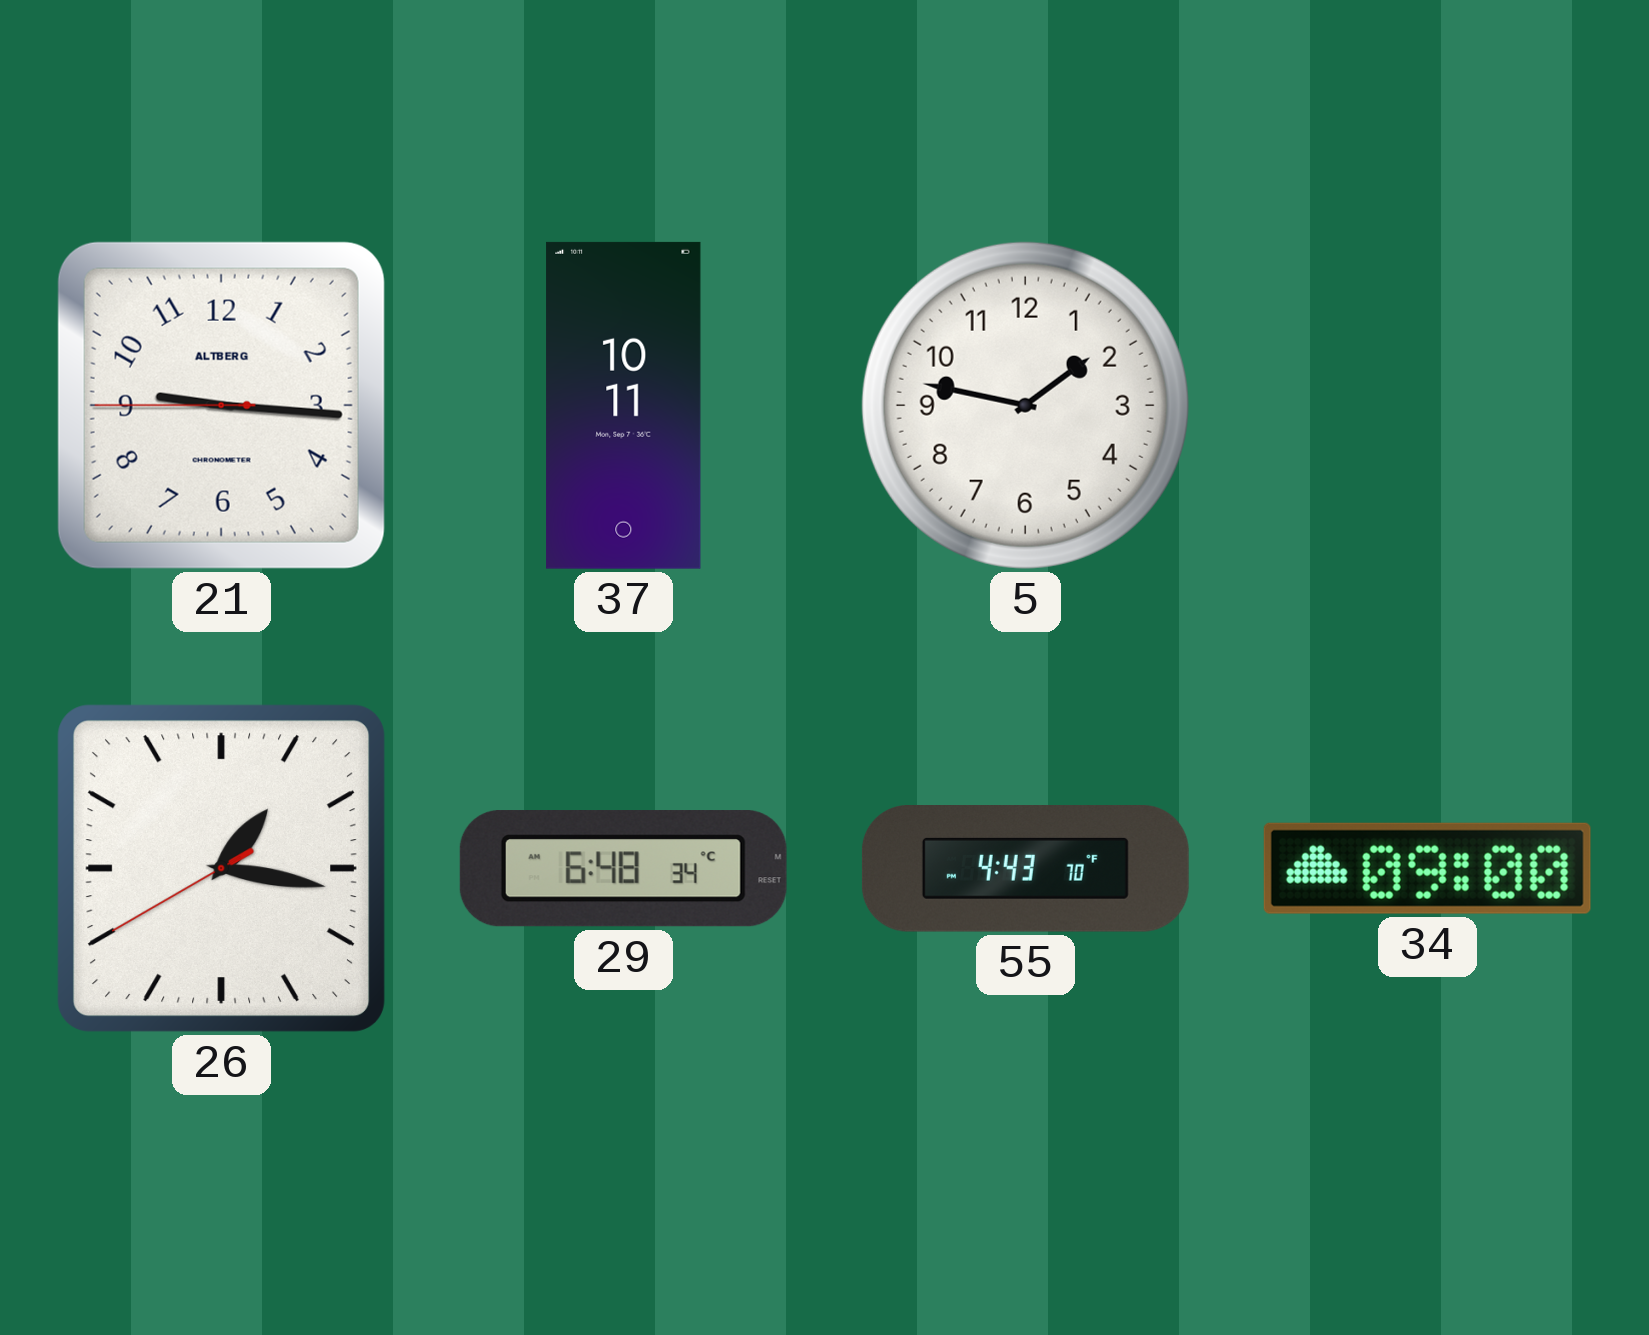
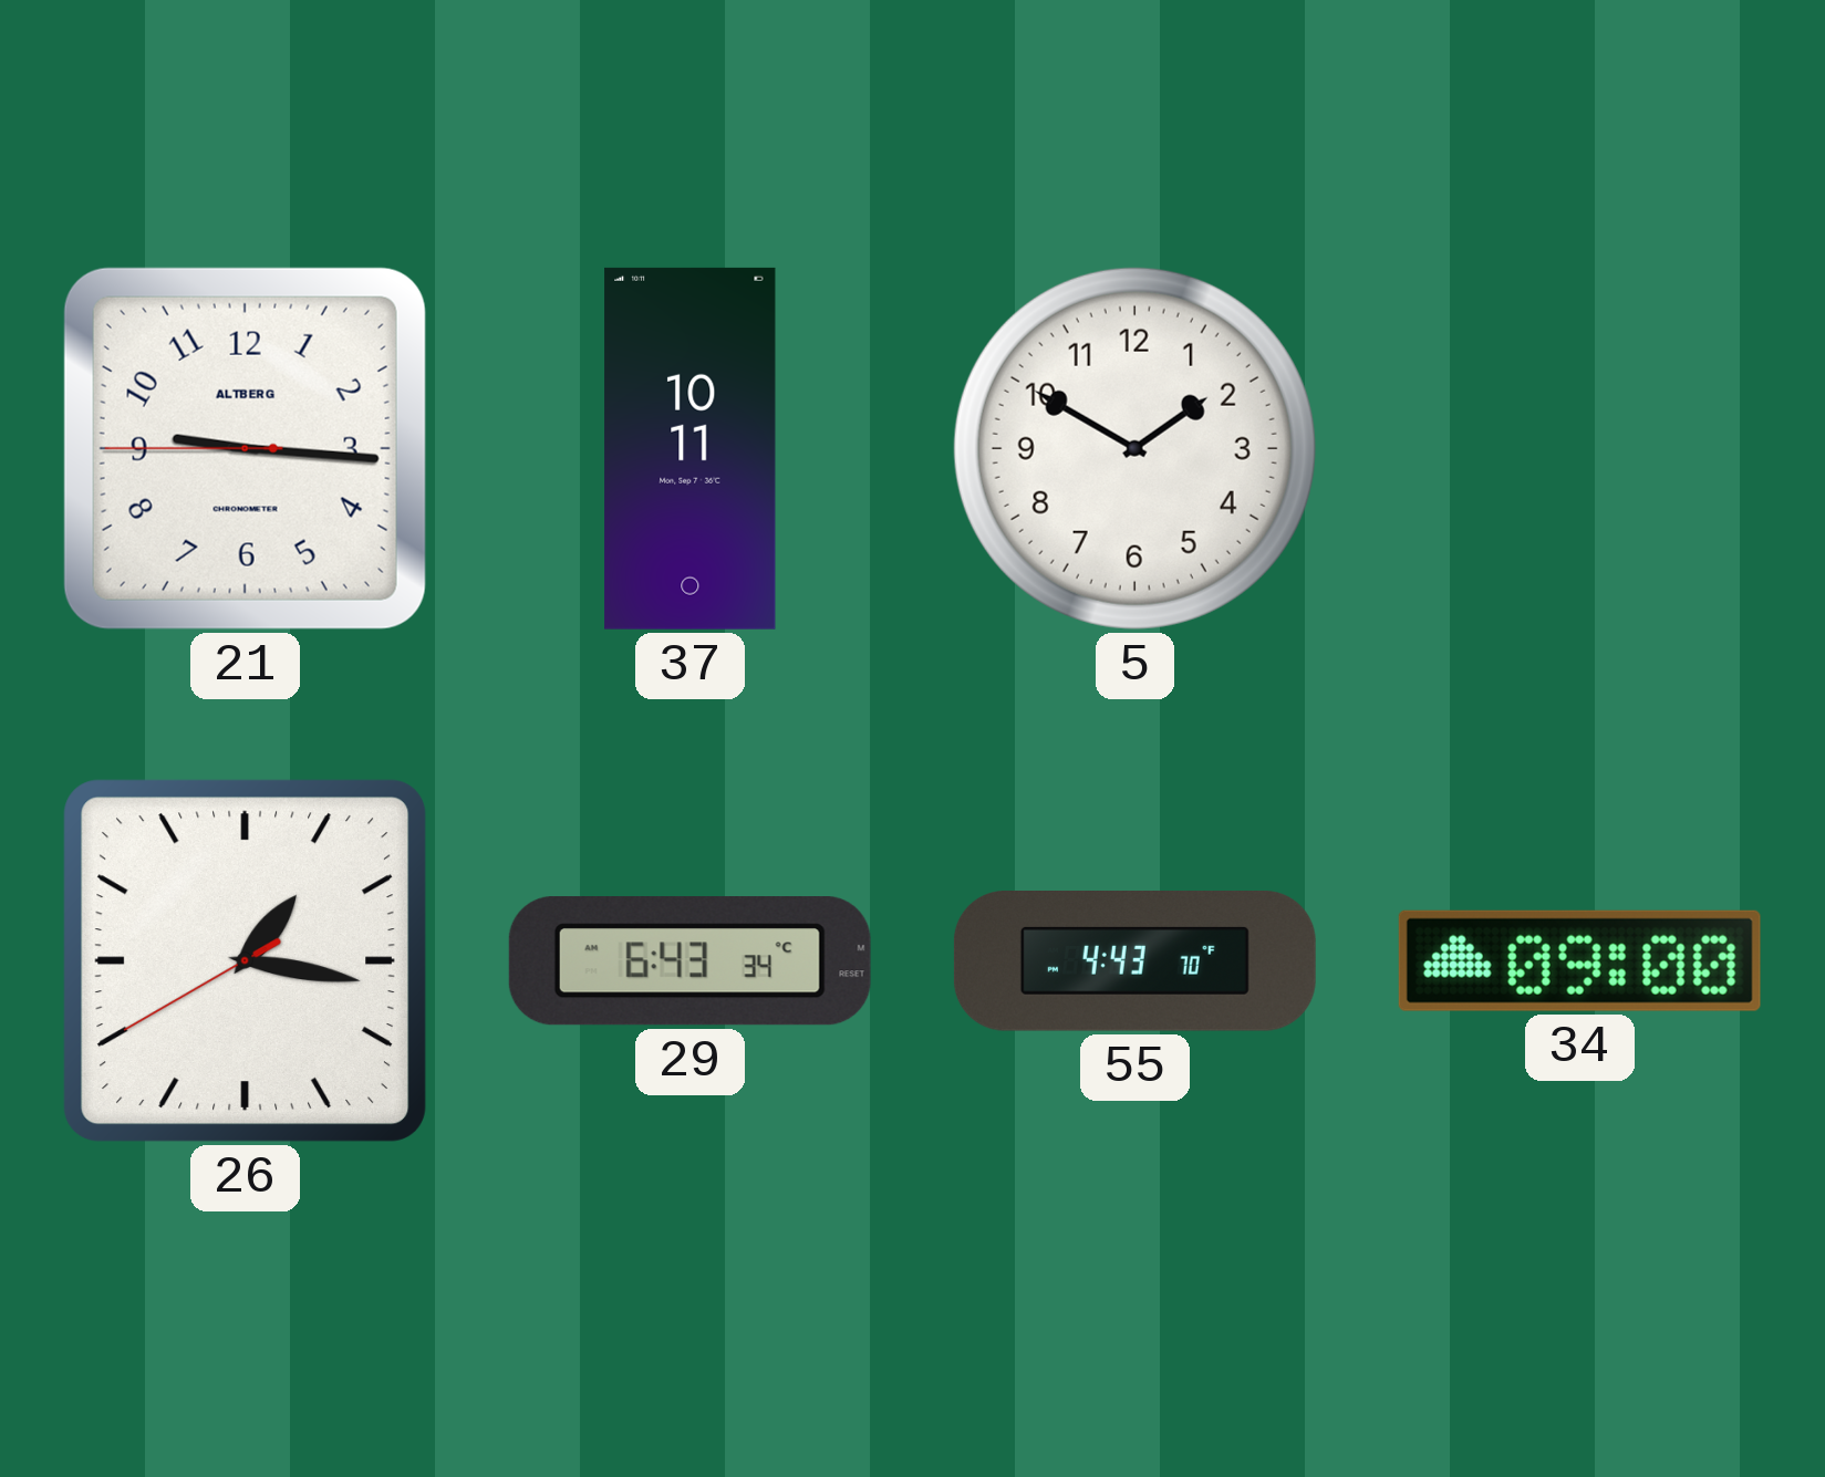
5: 1:47 -> 1:50 (1134, 448)
29: 6:48 -> 6:43 (689, 961)
